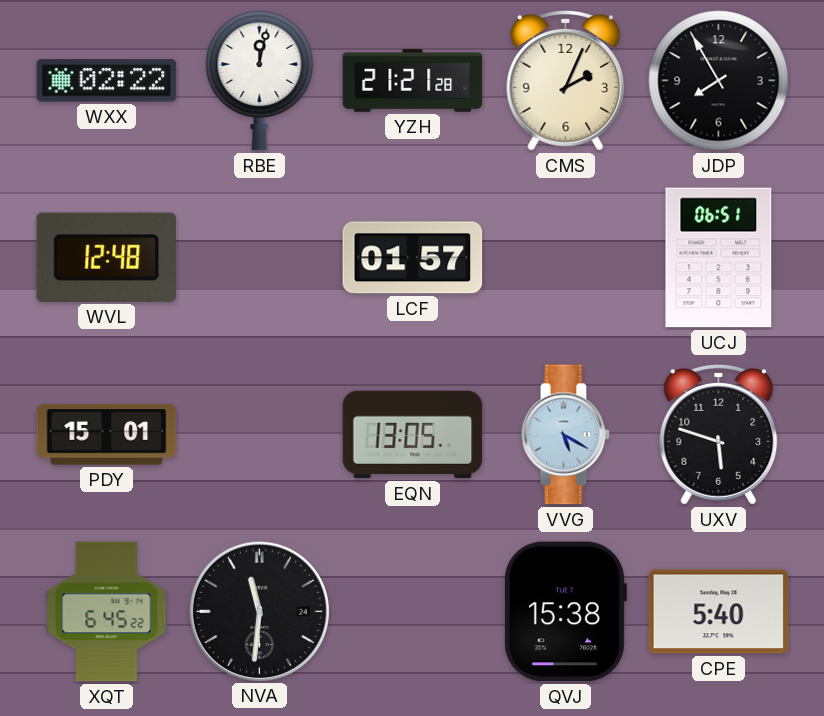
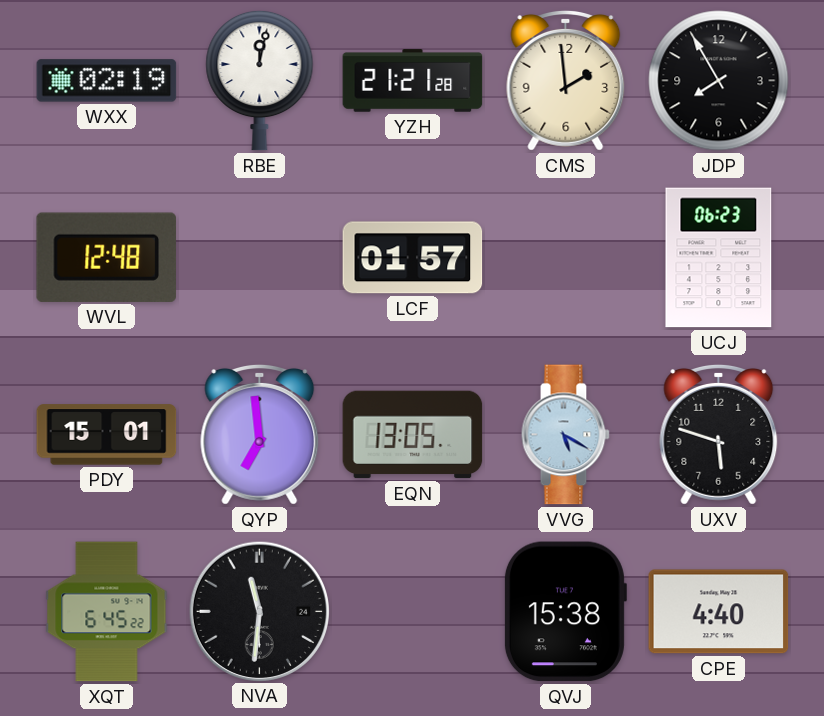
WXX: 02:22 -> 02:19 (107, 81)
CMS: 2:04 -> 1:59 (566, 80)
UCJ: 06:51 -> 06:23 (719, 258)
QYP: none -> 6:59 (260, 434)
CPE: 5:40 -> 4:40 (719, 612)
